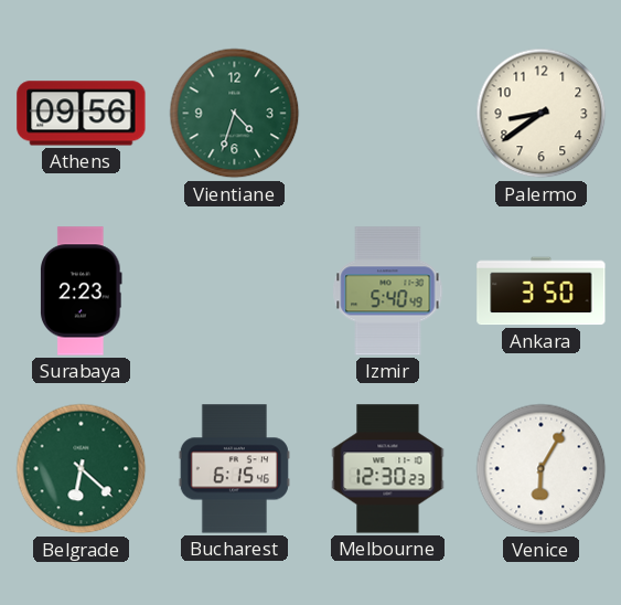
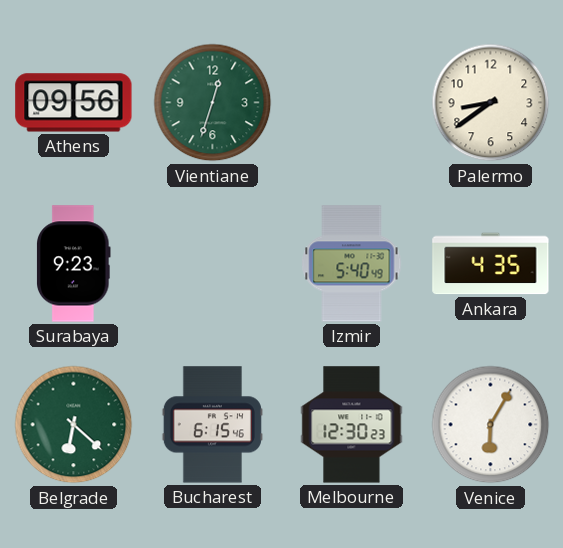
Vientiane: 4:33 -> 12:33 (213, 103)
Surabaya: 2:23 -> 9:23 (74, 264)
Ankara: 3:50 -> 4:35 (491, 264)
